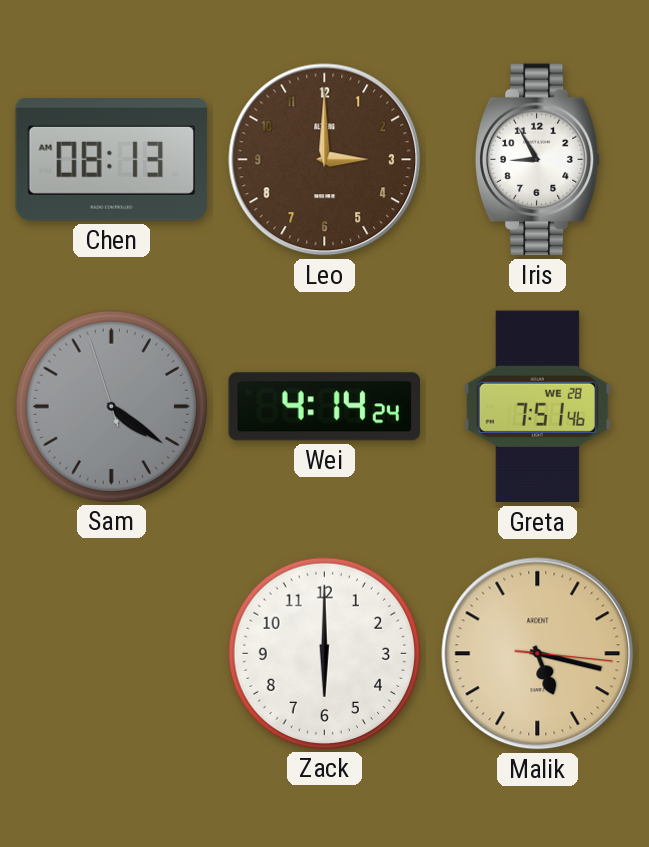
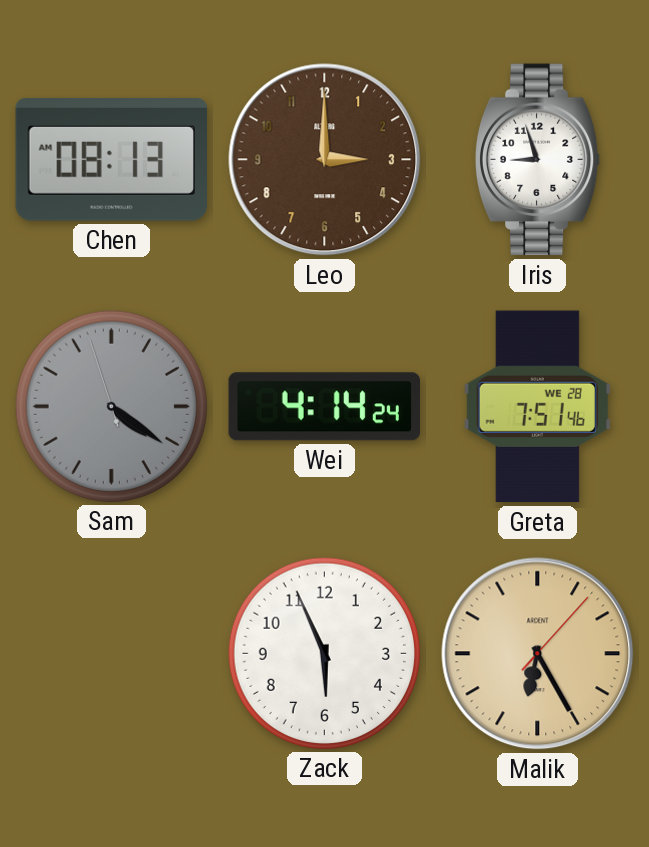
Iris: 8:55 -> 8:57 (538, 160)
Zack: 6:00 -> 5:56 (324, 653)
Malik: 5:17 -> 6:25 (538, 654)
